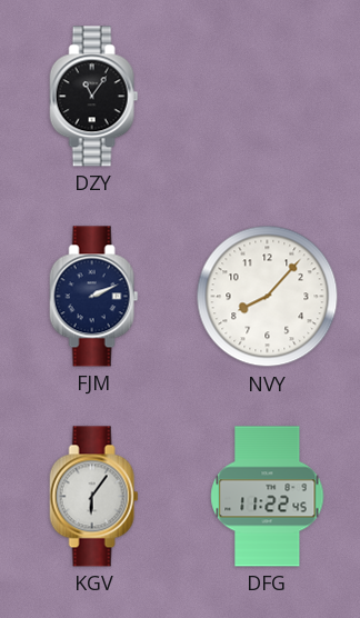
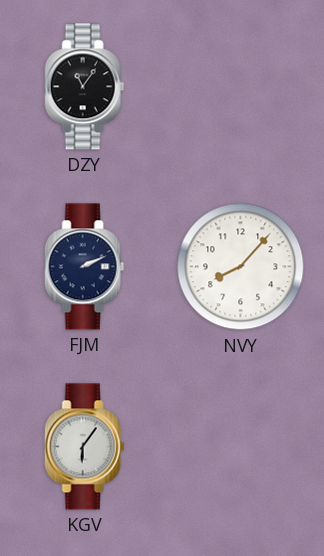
DFG: 11:22 -> none (268, 497)
